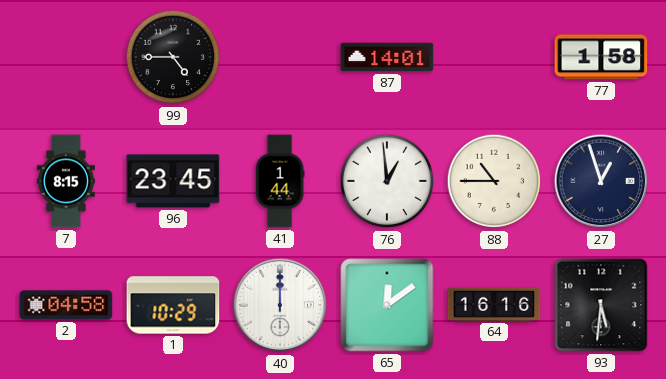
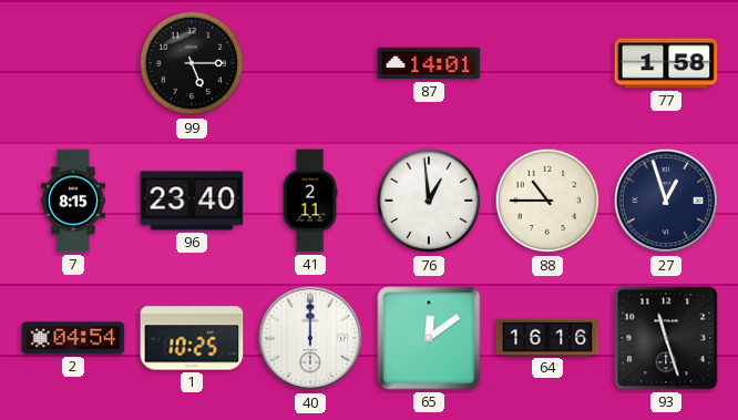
99: 4:45 -> 5:15 (192, 63)
96: 23:45 -> 23:40 (192, 201)
41: 1:44 -> 2:11 (310, 201)
2: 04:58 -> 04:54 (73, 338)
1: 10:29 -> 10:25 (192, 338)
93: 5:31 -> 11:27 (666, 338)
